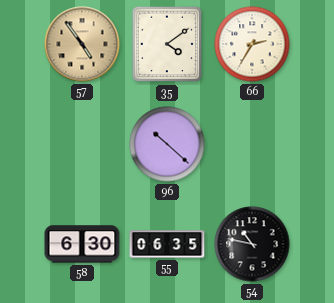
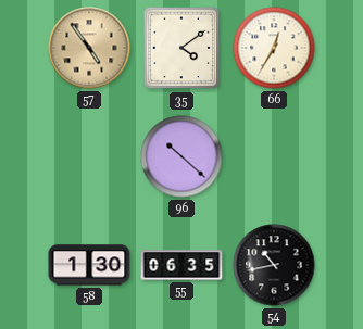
66: 2:35 -> 12:35 (274, 48)
58: 6:30 -> 1:30 (89, 265)
54: 10:47 -> 10:43 (274, 265)
